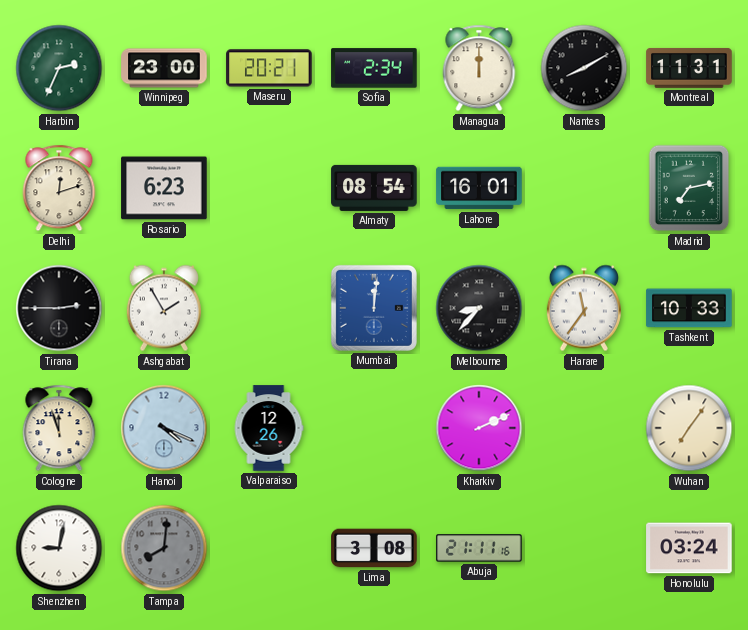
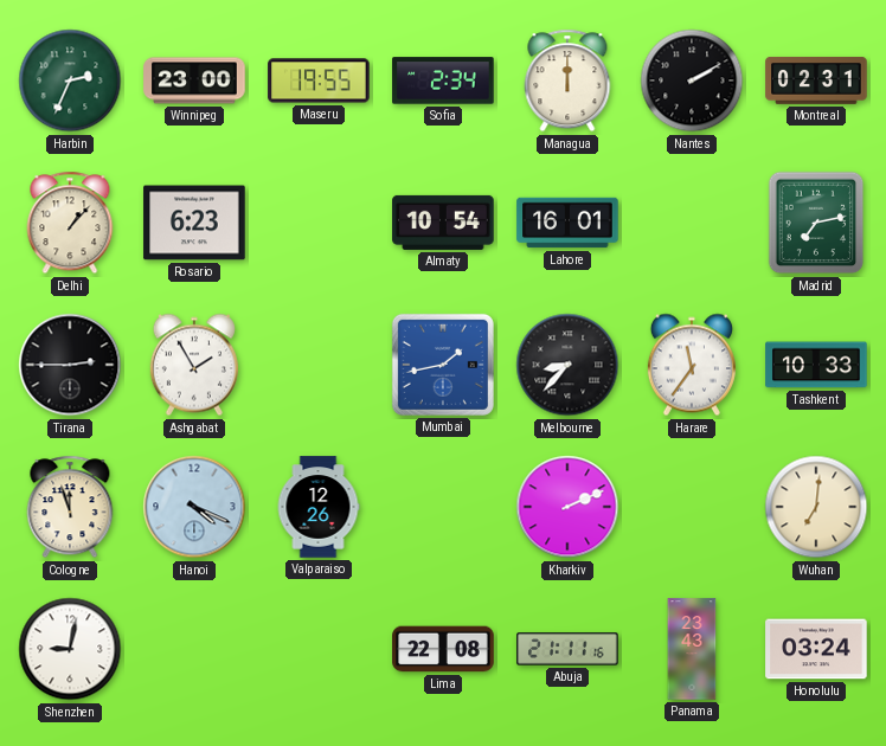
Maseru: 20:21 -> 19:55 (319, 81)
Nantes: 8:10 -> 2:10 (692, 81)
Montreal: 11:31 -> 02:31 (816, 81)
Delhi: 12:12 -> 1:07 (70, 223)
Almaty: 08:54 -> 10:54 (443, 223)
Mumbai: 12:01 -> 1:43 (443, 365)
Wuhan: 7:06 -> 7:01 (816, 507)
Tampa: 8:01 -> none (164, 548)
Lima: 3:08 -> 22:08 (443, 649)
Panama: none -> 23:43 (692, 649)
